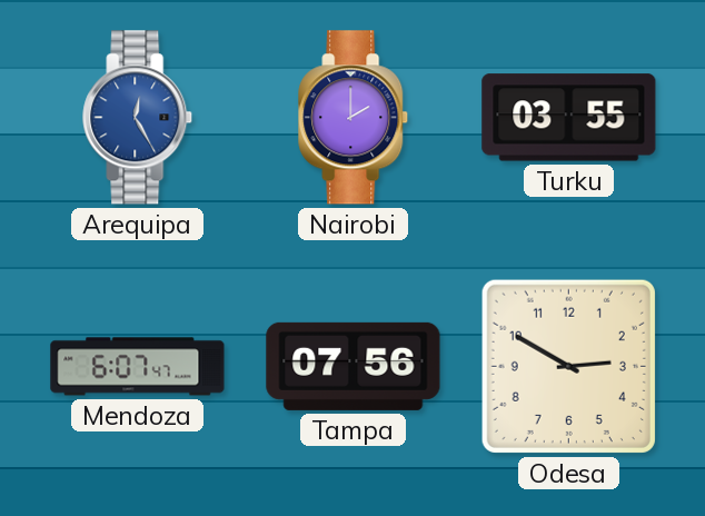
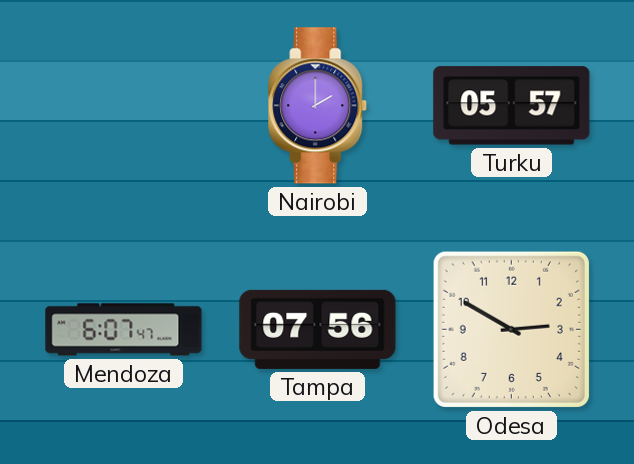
Arequipa: 12:25 -> none (138, 118)
Turku: 03:55 -> 05:57 (512, 106)
